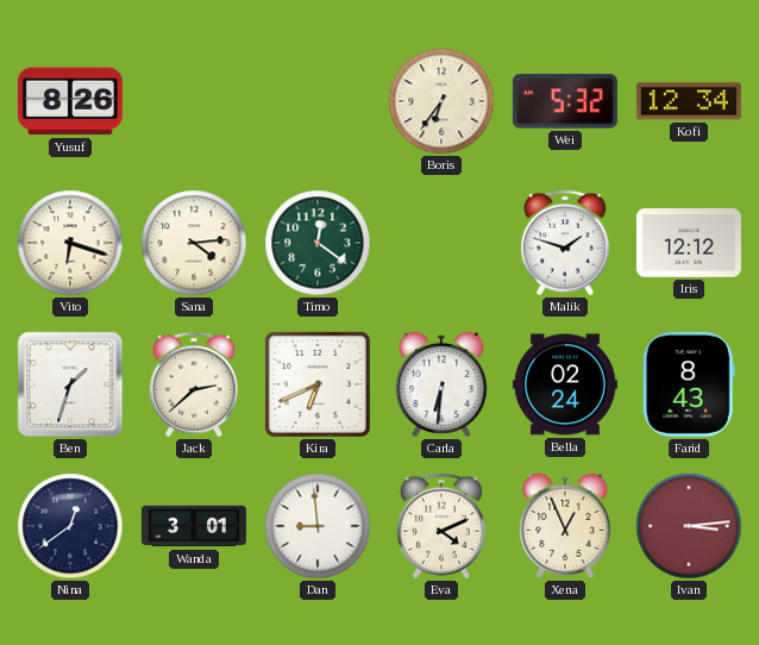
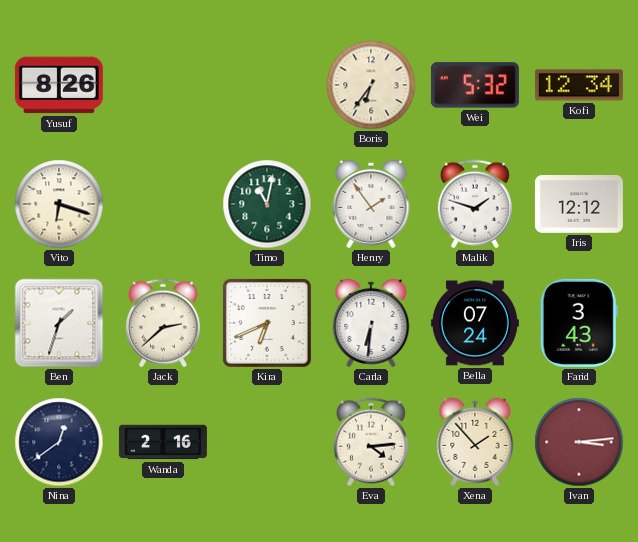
Sana: 4:14 -> none (194, 243)
Timo: 12:21 -> 11:02 (267, 204)
Henry: none -> 1:54 (371, 204)
Bella: 02:24 -> 07:24 (475, 323)
Farid: 8:43 -> 3:43 (579, 323)
Wanda: 3:01 -> 2:16 (163, 442)
Dan: 8:59 -> none (318, 526)
Eva: 4:11 -> 4:14 (371, 442)
Xena: 12:56 -> 1:53 (475, 442)
